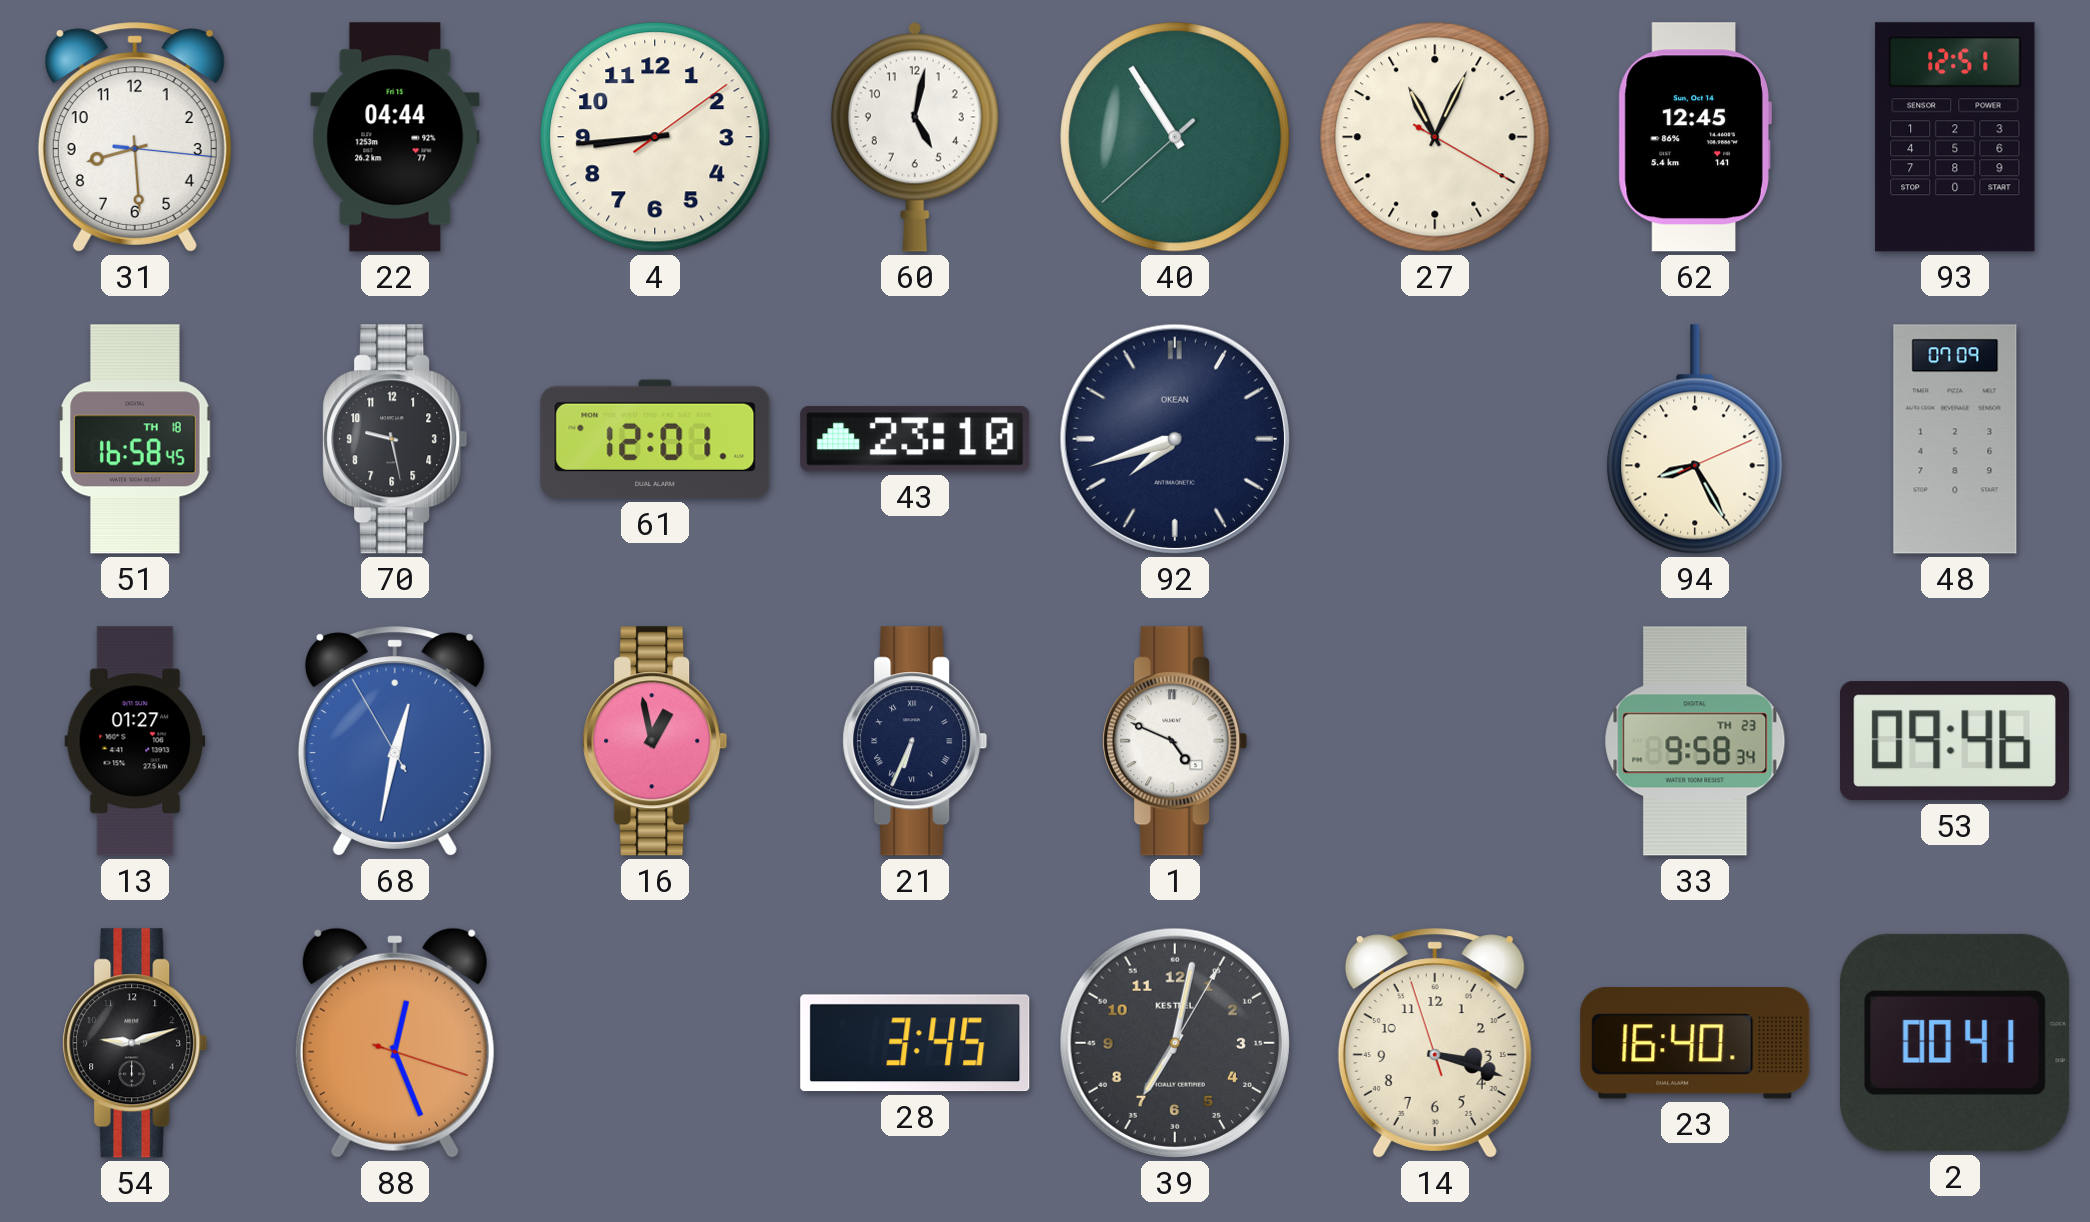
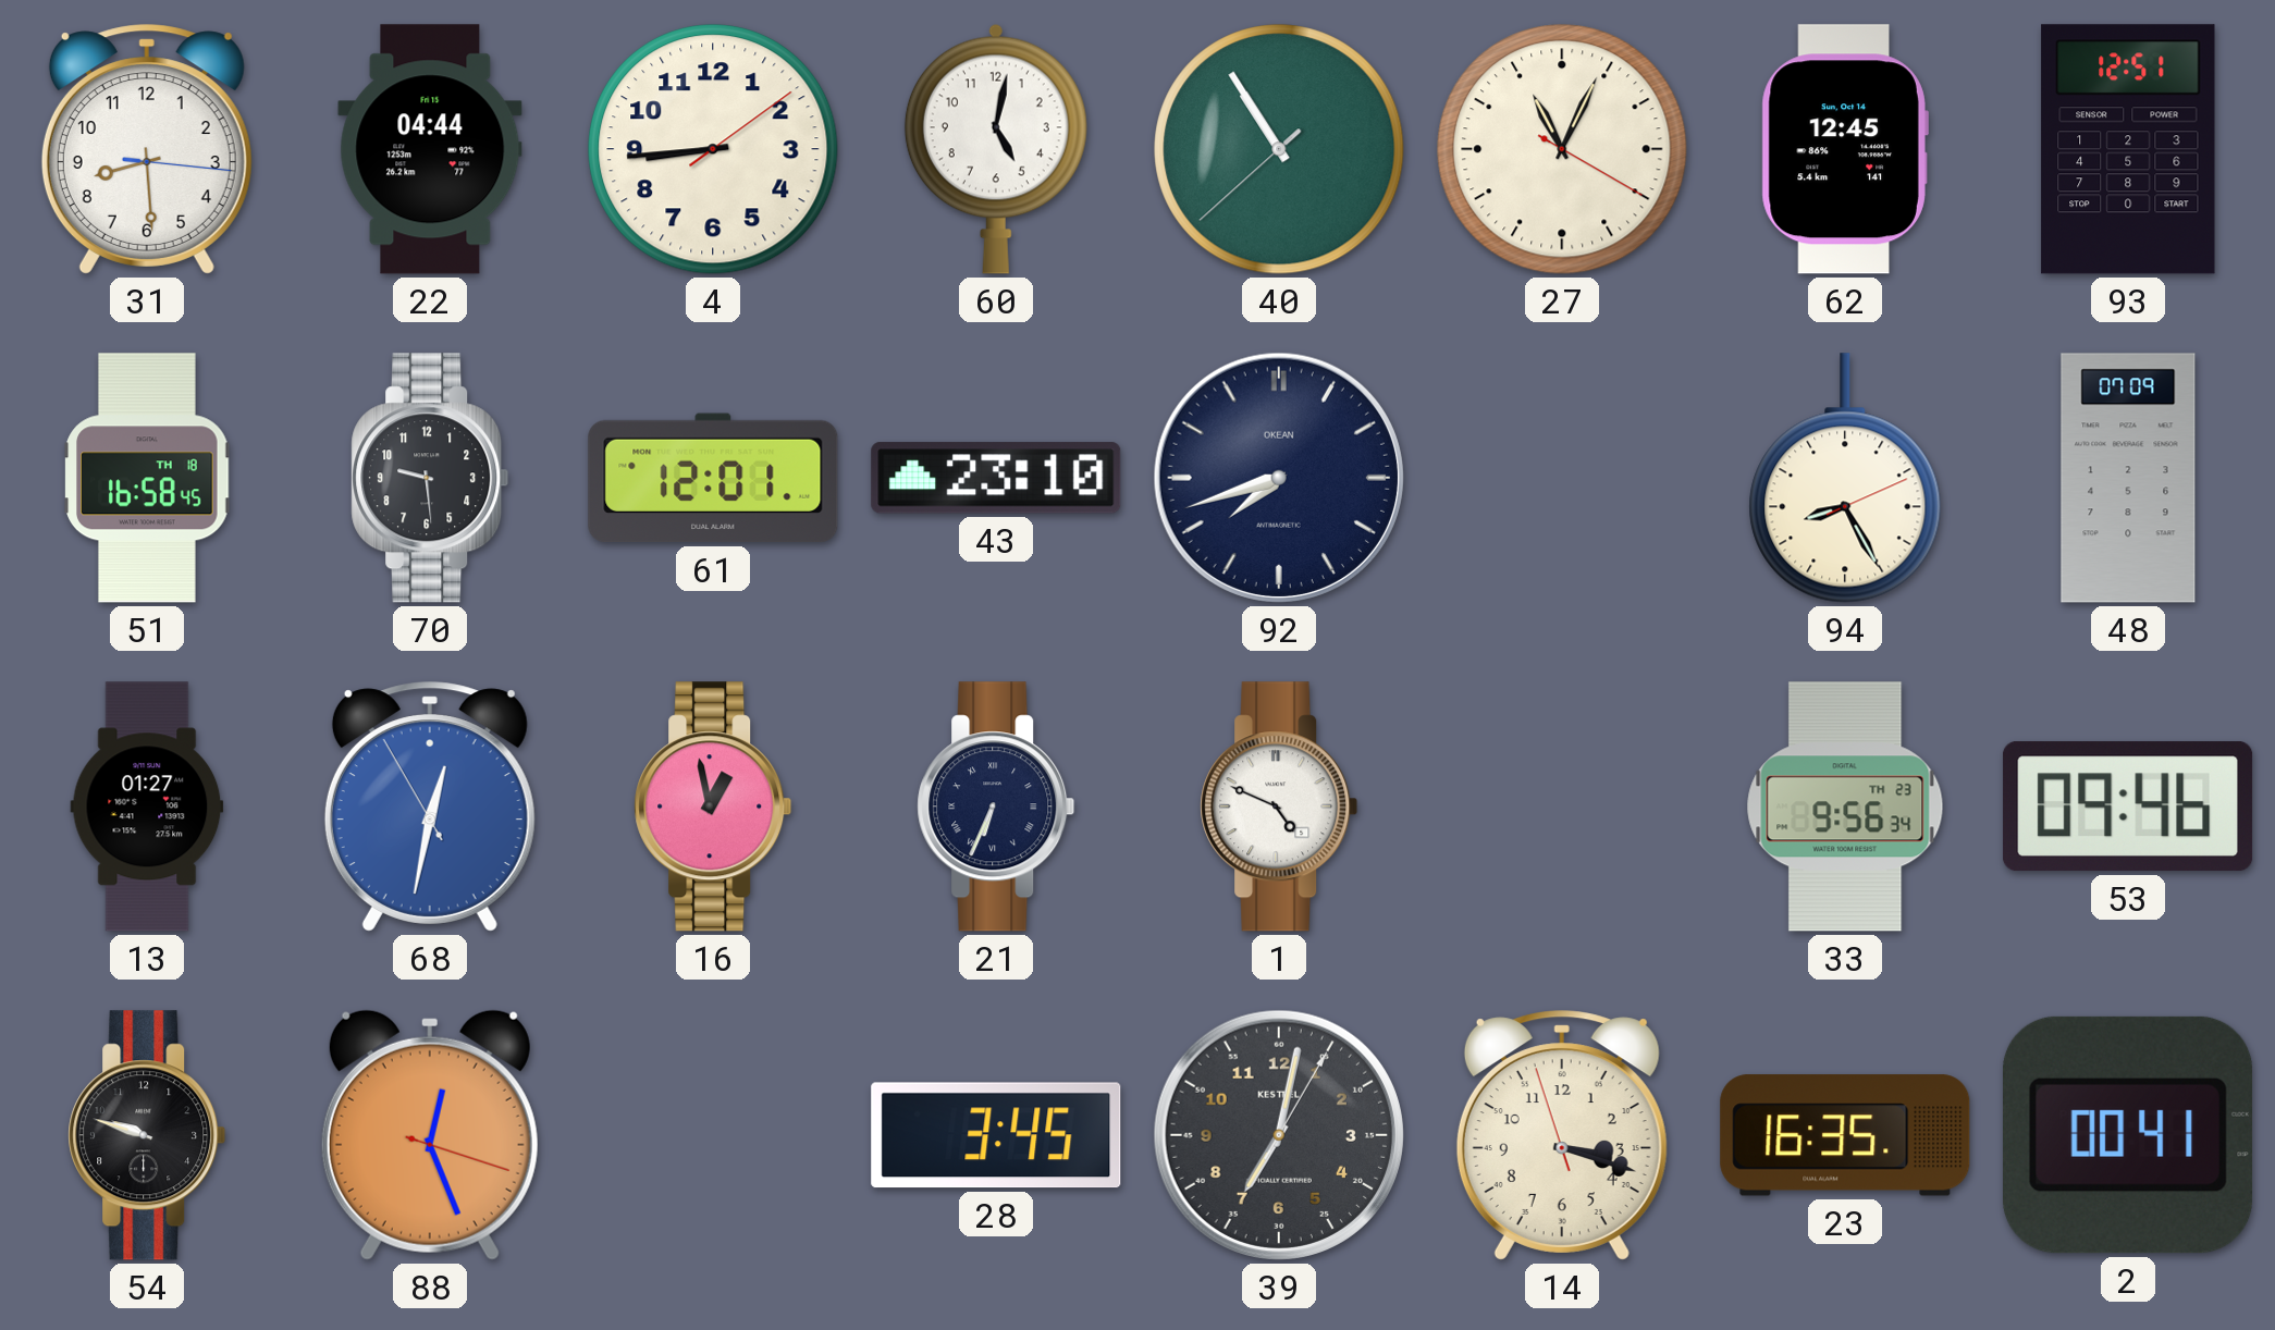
70: 9:28 -> 9:29 (430, 478)
33: 9:58 -> 9:56 (1845, 806)
54: 9:12 -> 9:48 (147, 1135)
23: 16:40 -> 16:35 (1845, 1135)
